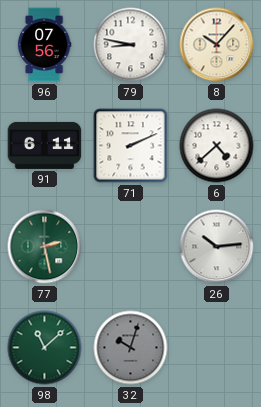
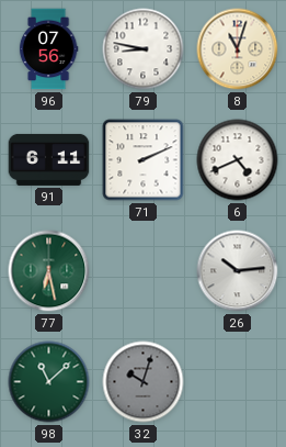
8: 10:07 -> 11:03 (238, 49)
6: 4:38 -> 4:41 (238, 160)
77: 2:28 -> 6:28 (49, 271)
